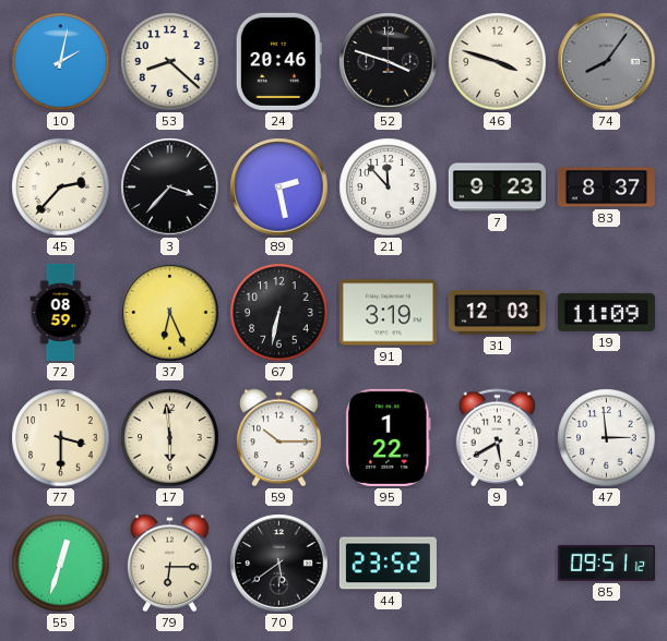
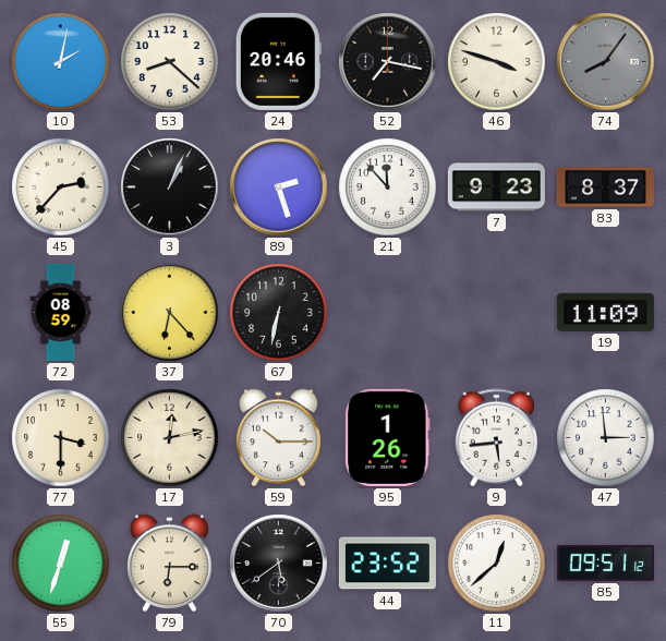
52: 3:48 -> 7:17 (388, 62)
3: 3:37 -> 1:04 (170, 188)
89: 2:28 -> 2:27 (279, 188)
37: 6:26 -> 6:23 (170, 313)
91: 3:19 -> none (388, 313)
31: 12:03 -> none (497, 313)
17: 5:59 -> 12:13 (170, 438)
95: 1:22 -> 1:26 (388, 437)
9: 5:40 -> 5:44 (497, 438)
11: none -> 12:38 (497, 564)
